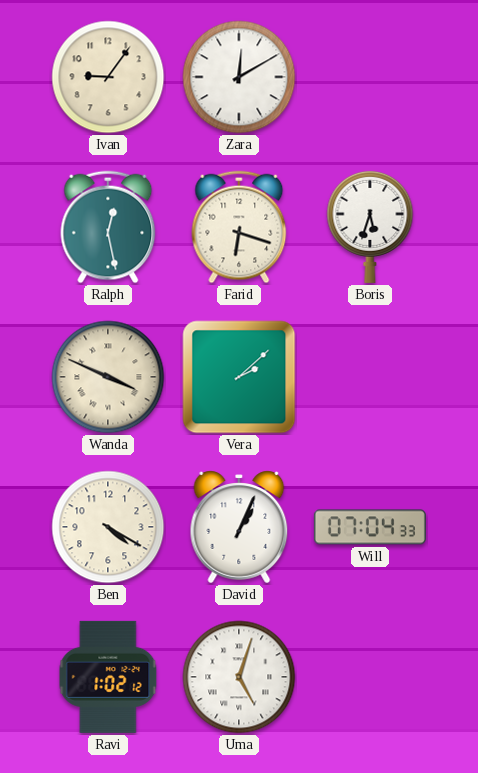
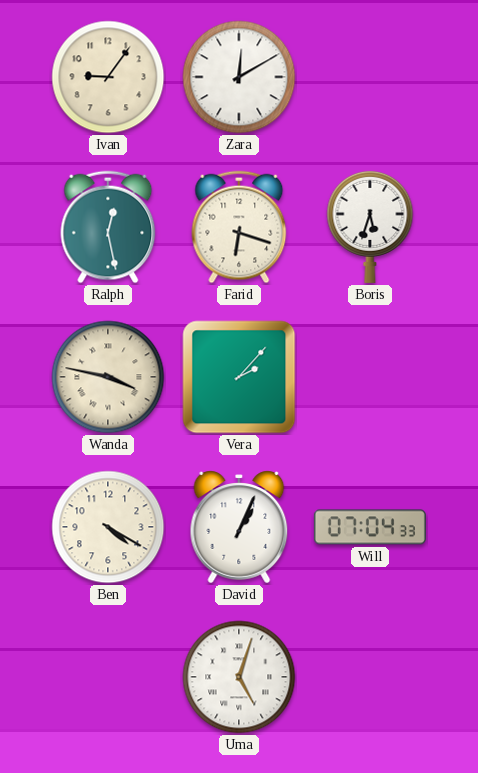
Wanda: 3:49 -> 3:47 (108, 377)
Vera: 2:08 -> 2:07 (239, 377)
Ravi: 1:02 -> none (108, 677)
